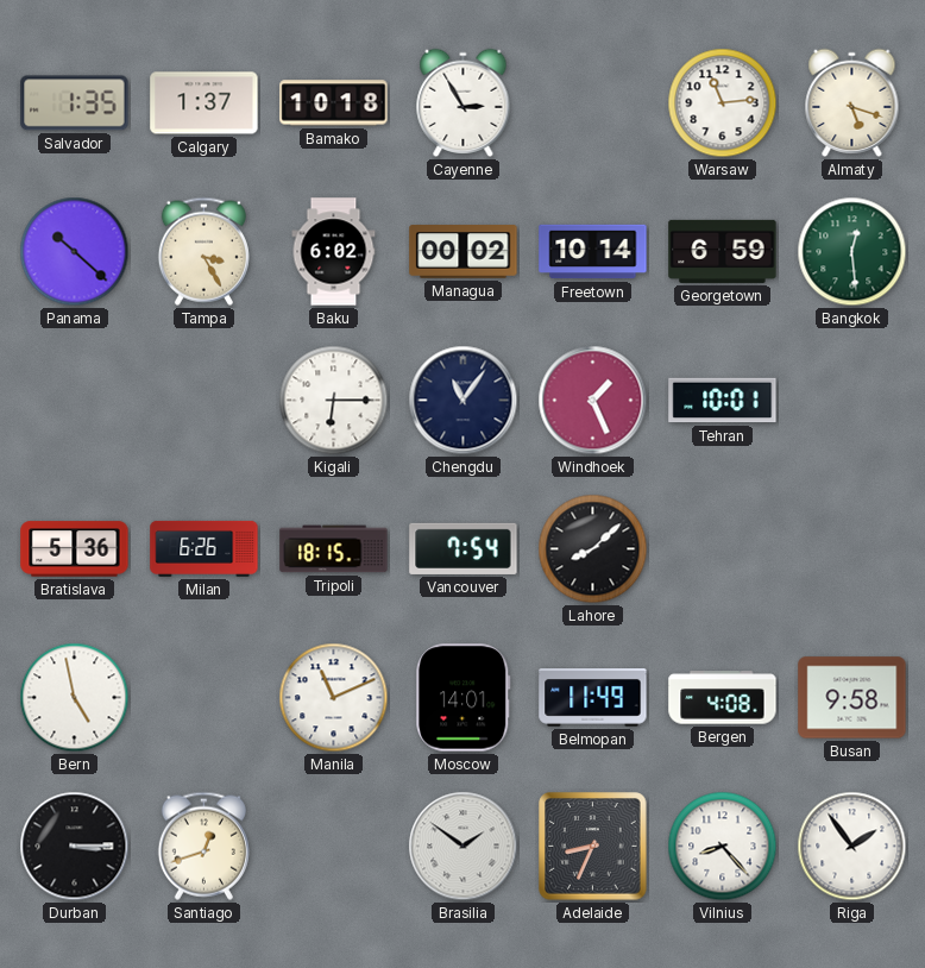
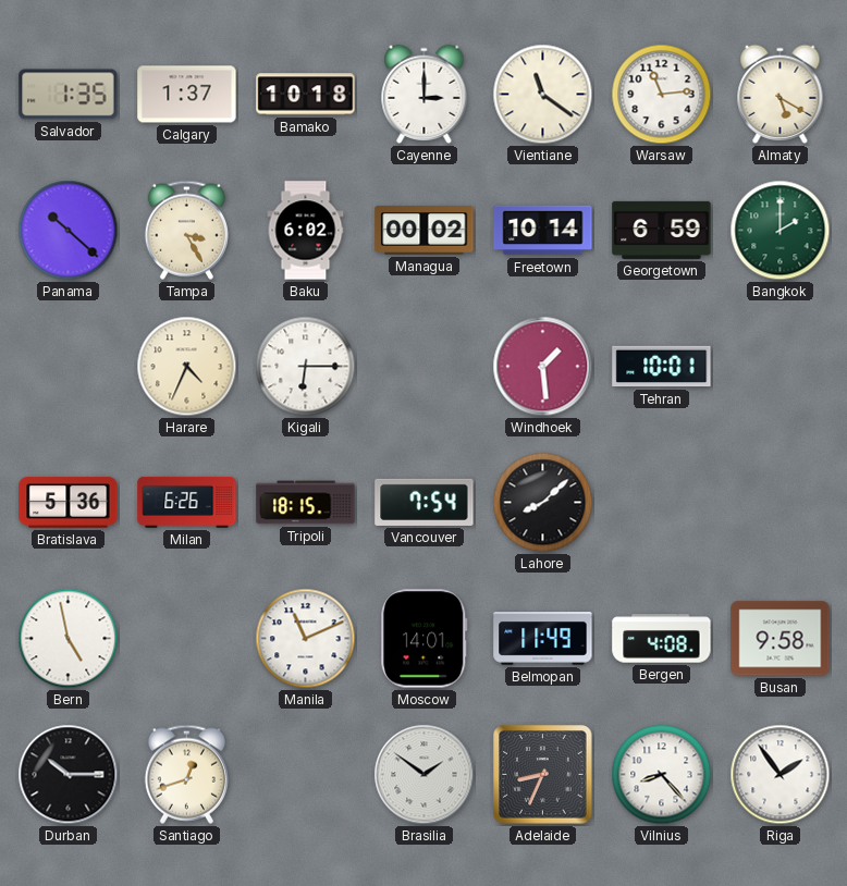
Cayenne: 2:55 -> 3:00 (425, 94)
Vientiane: none -> 11:21 (543, 95)
Almaty: 5:18 -> 5:20 (781, 94)
Bangkok: 12:29 -> 2:00 (781, 231)
Harare: none -> 4:34 (187, 367)
Chengdu: 11:06 -> none (464, 401)
Windhoek: 1:26 -> 1:29 (543, 367)
Durban: 3:15 -> 10:15 (69, 775)
